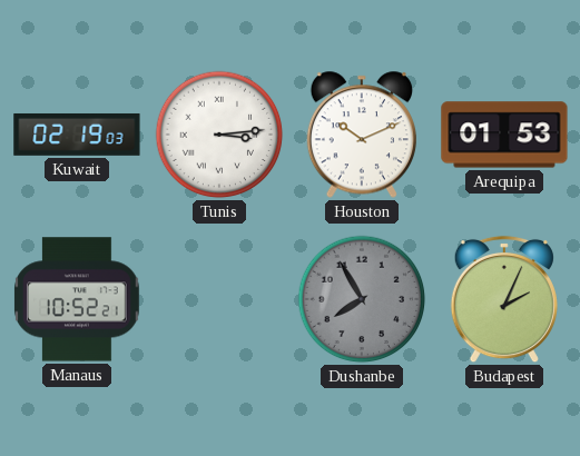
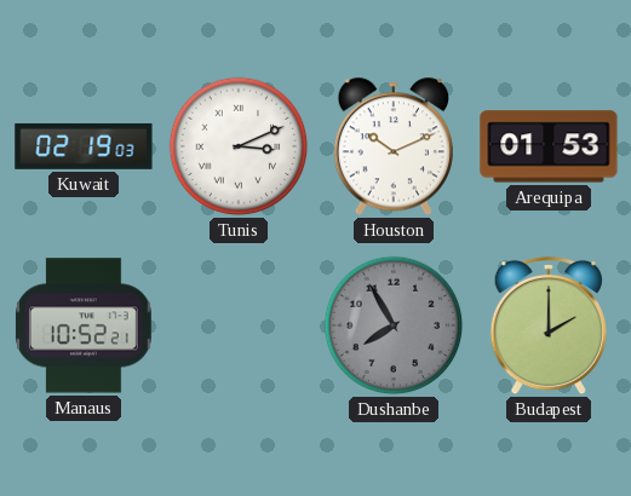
Tunis: 3:14 -> 3:11 (239, 146)
Budapest: 2:04 -> 2:00 (549, 325)
